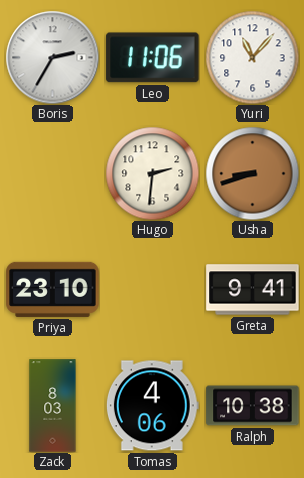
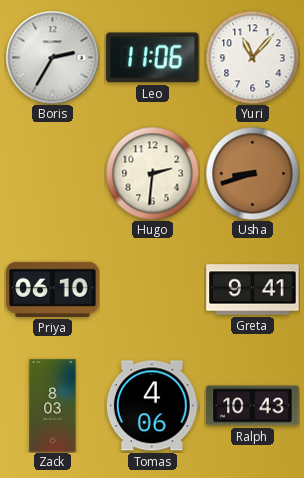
Priya: 23:10 -> 06:10 (53, 289)
Ralph: 10:38 -> 10:43 (253, 406)
